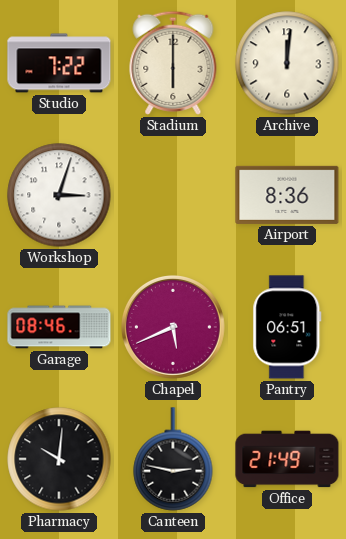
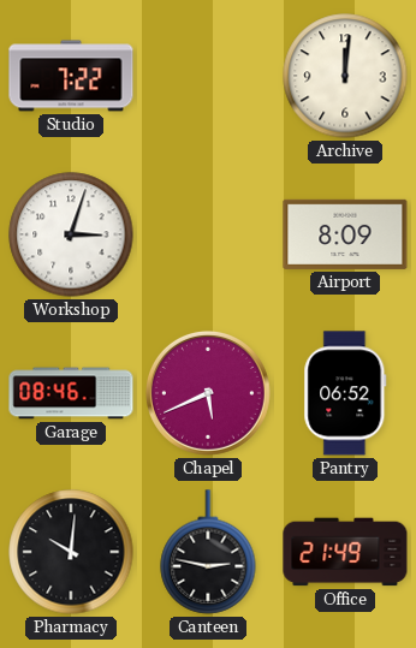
Stadium: 6:00 -> none (173, 63)
Airport: 8:36 -> 8:09 (345, 234)
Pantry: 06:51 -> 06:52 (345, 393)
